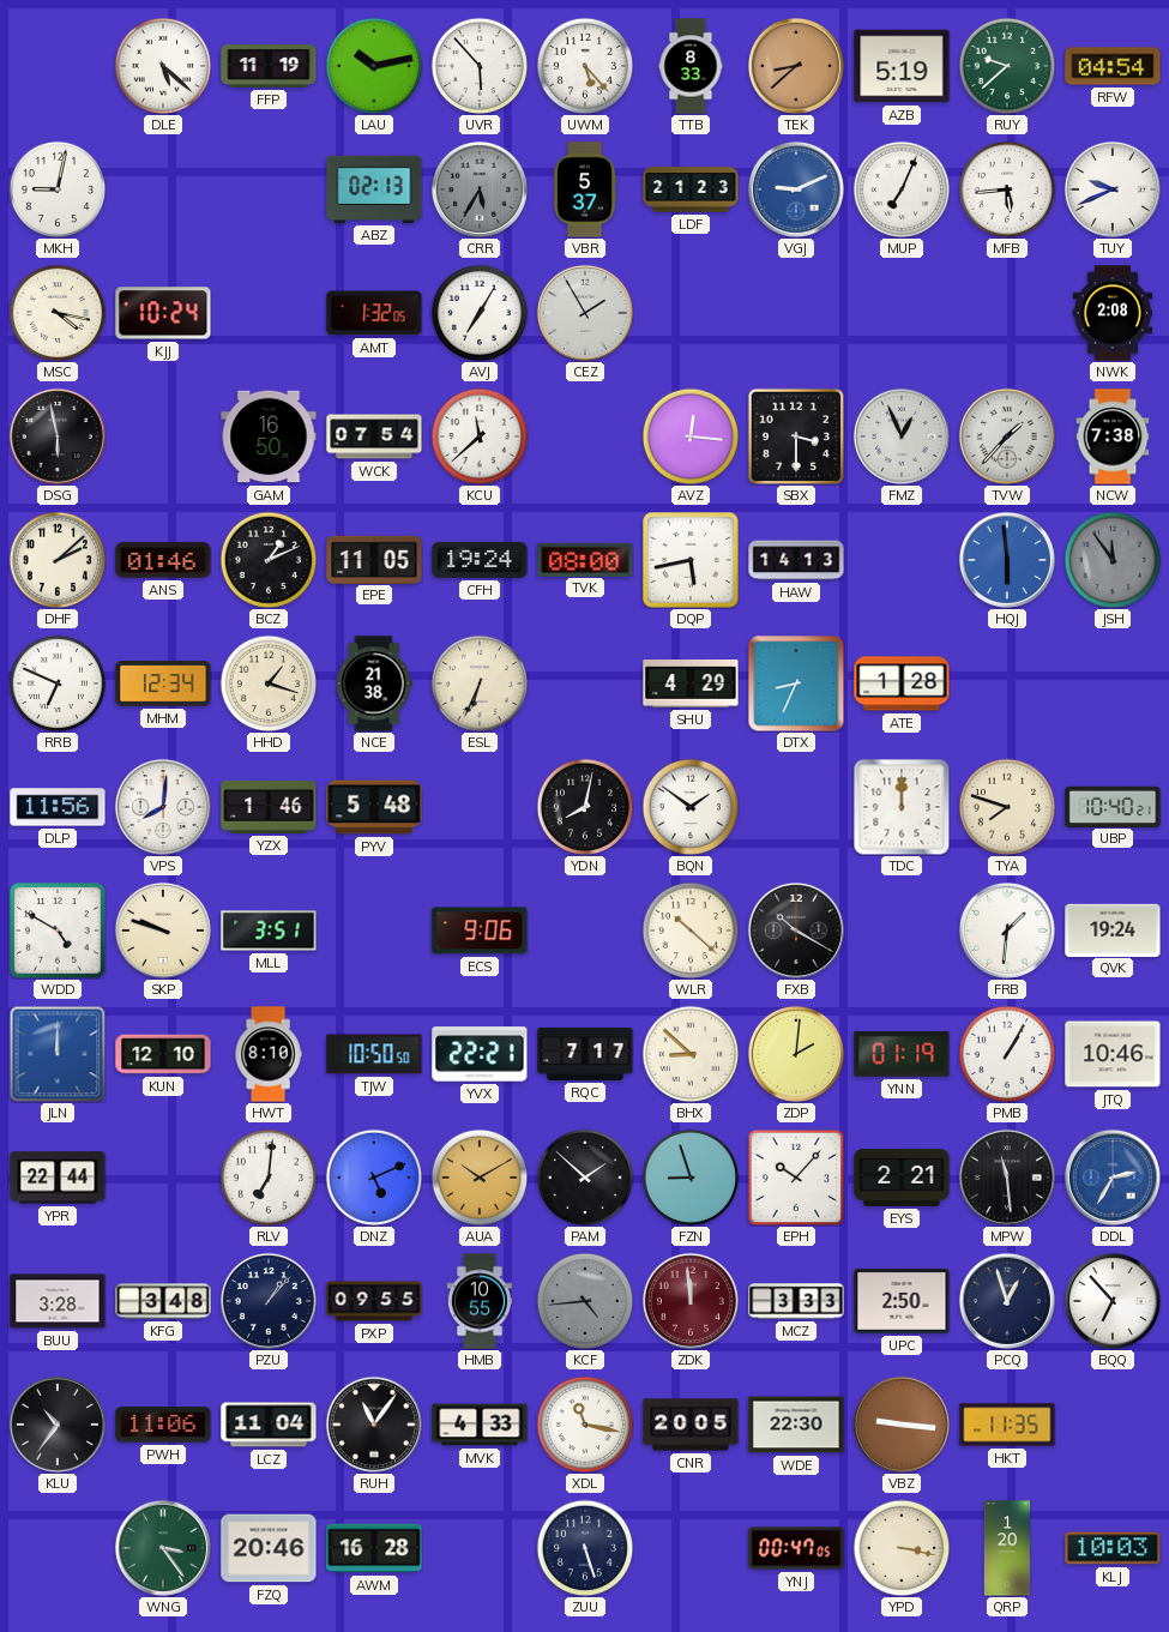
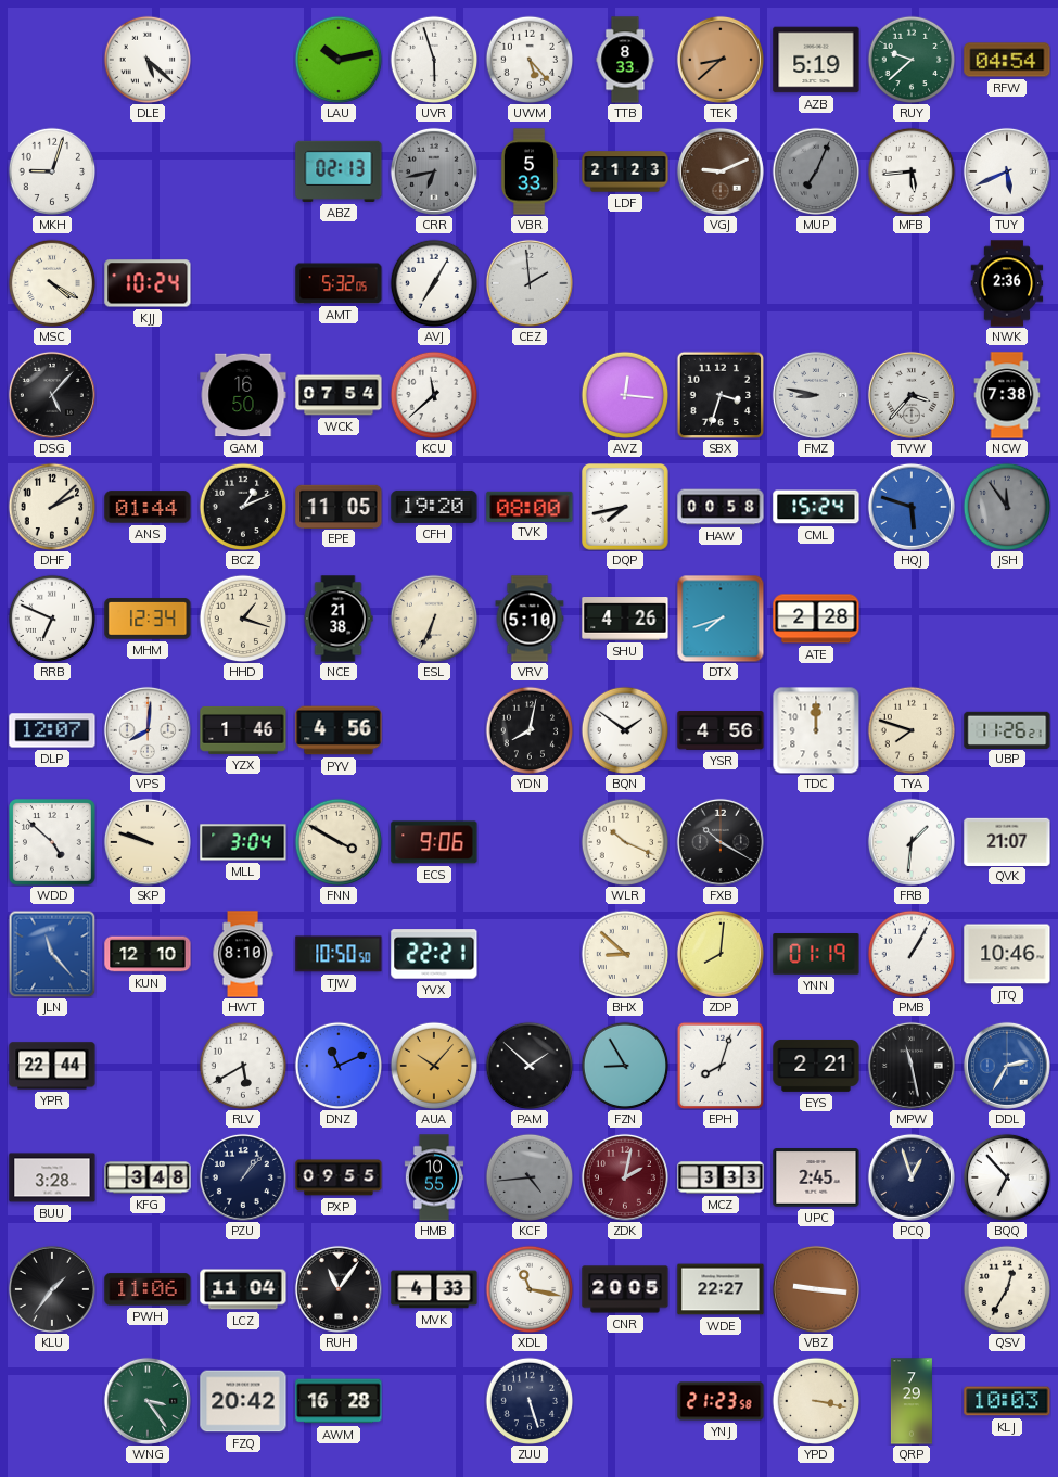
FFP: 11:19 -> none (269, 66)
UVR: 5:53 -> 5:57 (434, 60)
MKH: 9:02 -> 9:03 (52, 171)
CRR: 5:35 -> 6:43 (434, 171)
VBR: 5:37 -> 5:33 (530, 171)
VGJ dial: blue -> brown (721, 171)
MUP dial: white -> grey (816, 171)
TUY: 9:41 -> 5:41 (1007, 171)
MSC: 4:17 -> 4:20 (52, 283)
AMT: 1:32 -> 5:32 (339, 283)
CEZ: 1:55 -> 1:59 (530, 283)
NWK: 2:08 -> 2:36 (1007, 283)
DSG: 5:58 -> 5:07 (52, 395)
SBX: 3:30 -> 3:33 (719, 394)
FMZ: 12:56 -> 8:47 (816, 395)
TVW: 1:37 -> 3:37 (912, 395)
ANS: 01:46 -> 01:44 (148, 507)
CFH: 19:24 -> 19:20 (434, 507)
DQP: 5:43 -> 7:43 (626, 508)
HAW: 14:13 -> 00:58 (721, 507)
CML: none -> 15:24 (816, 507)
HQJ: 5:59 -> 5:48 (912, 507)
VRV: none -> 5:10 (530, 619)
SHU: 4:29 -> 4:26 (625, 619)
DTX: 8:34 -> 7:42 (721, 619)
ATE: 1:28 -> 2:28 (816, 619)
DLP: 11:56 -> 12:07 (52, 730)
PYV: 5:48 -> 4:56 (339, 730)
YSR: none -> 4:56 (721, 731)
UBP: 10:40 -> 11:26 (1007, 729)
WDD: 4:50 -> 4:52 (53, 843)
MLL: 3:51 -> 3:04 (243, 842)
FNN: none -> 3:50 (339, 842)
WLR: 10:22 -> 10:19 (625, 842)
QVK: 19:24 -> 21:07 (1007, 841)
JLN: 12:00 -> 11:23 (52, 954)
RQC: 7:17 -> none (585, 1054)
ZDP: 2:01 -> 8:01 (721, 954)
RLV: 7:01 -> 5:40 (243, 1066)
DNZ: 5:11 -> 11:11 (339, 1066)
AUA: 10:10 -> 10:07 (434, 1066)
FZN: 8:57 -> 8:55 (625, 1066)
EPH: 10:07 -> 8:03 (719, 1065)
MPW: 11:29 -> 11:28 (912, 1066)
ZDK: 11:59 -> 2:02 (625, 1177)
UPC: 2:50 -> 2:45 (816, 1179)
KLU: 10:36 -> 1:36 (52, 1289)
WDE: 22:30 -> 22:27 (721, 1289)
HKT: 11:35 -> none (1007, 1425)
QSV: none -> 12:35 (1007, 1289)
FZQ: 20:46 -> 20:42 (243, 1401)
YNJ: 00:47 -> 21:23 (721, 1401)
QRP: 1:20 -> 7:29 (912, 1401)
